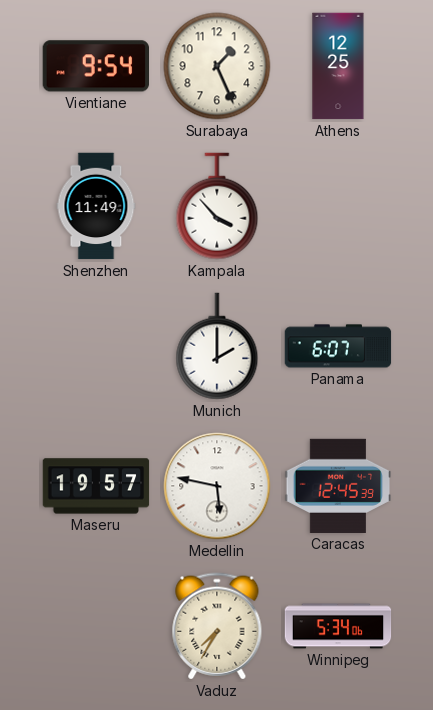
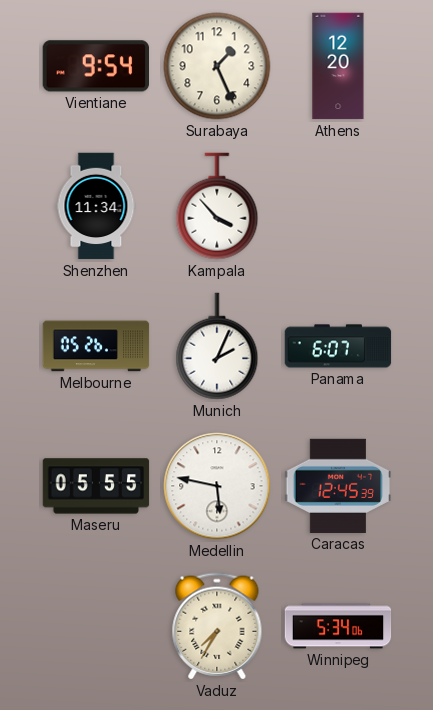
Athens: 12:25 -> 12:20 (338, 66)
Shenzhen: 11:49 -> 11:34 (96, 206)
Melbourne: none -> 05:26 (96, 346)
Munich: 2:00 -> 2:04 (217, 346)
Maseru: 19:57 -> 05:55 (96, 486)
